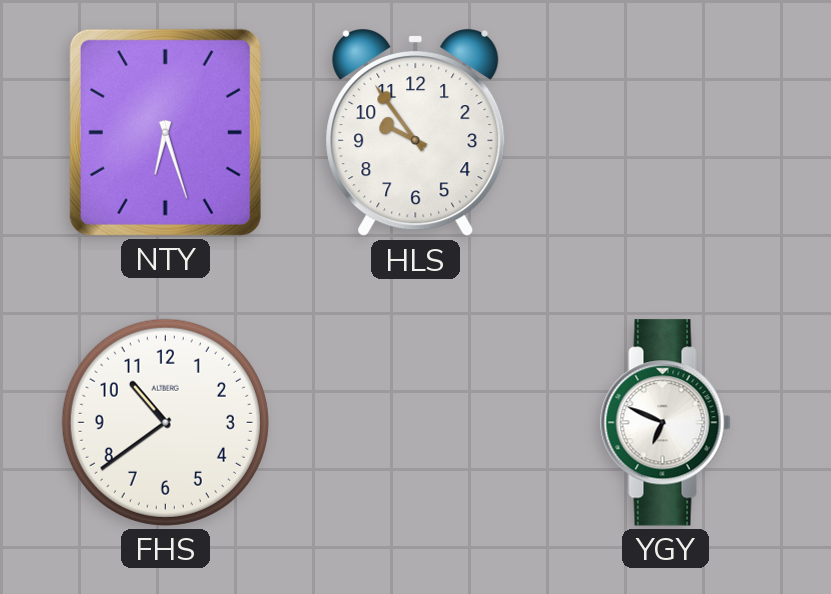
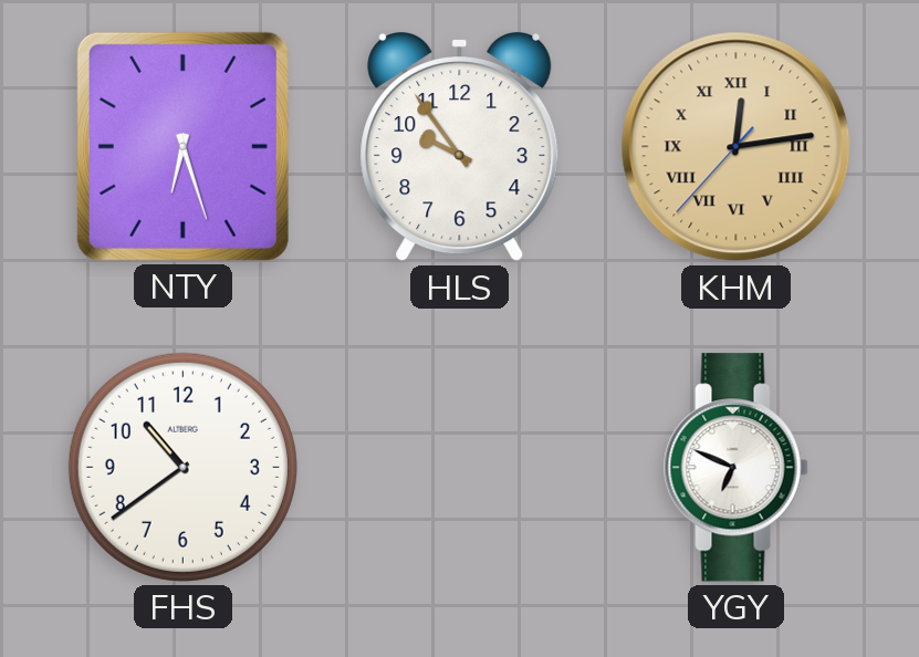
KHM: none -> 12:13 (737, 147)
